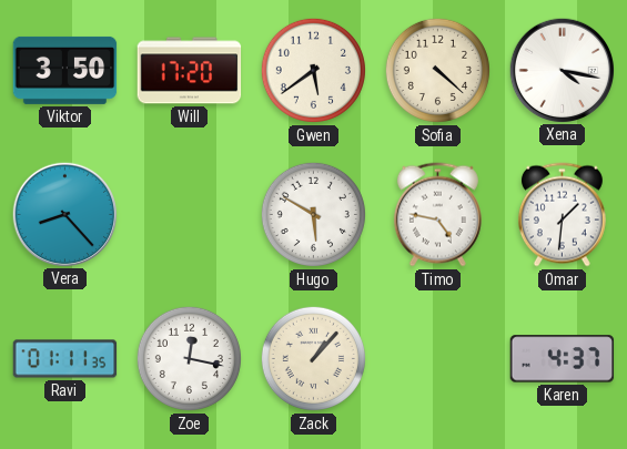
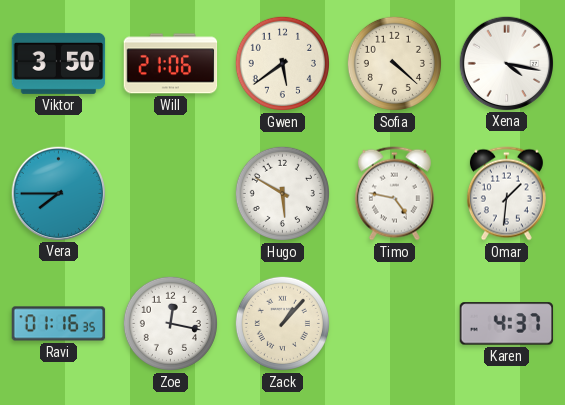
Will: 17:20 -> 21:06 (171, 64)
Vera: 8:23 -> 7:45 (58, 193)
Ravi: 01:11 -> 01:16 (59, 324)
